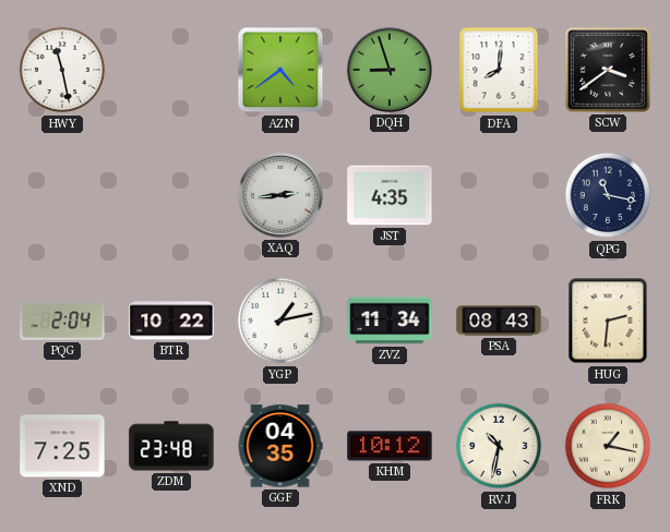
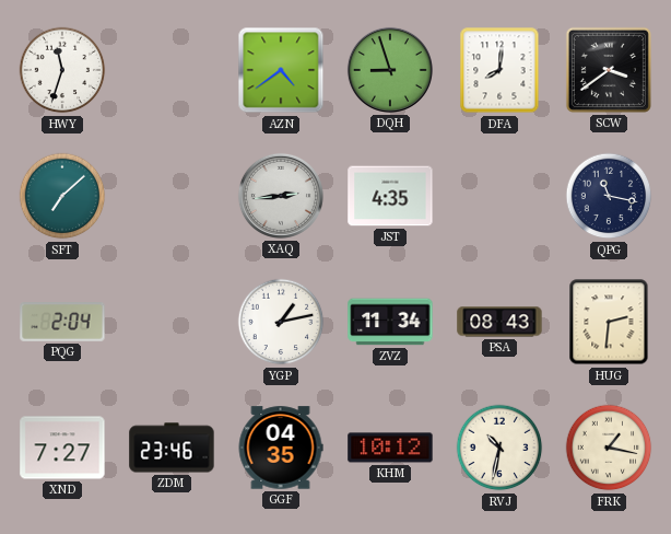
HWY: 11:28 -> 11:33 (62, 70)
SFT: none -> 7:08 (62, 196)
BTR: 10:22 -> none (171, 321)
XND: 7:25 -> 7:27 (62, 448)
ZDM: 23:48 -> 23:46 (172, 448)
